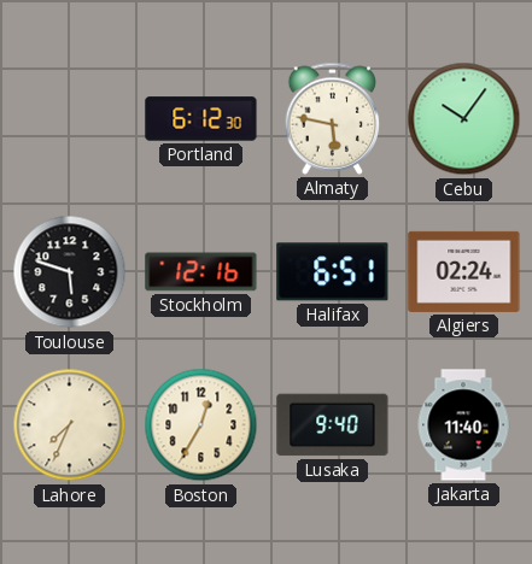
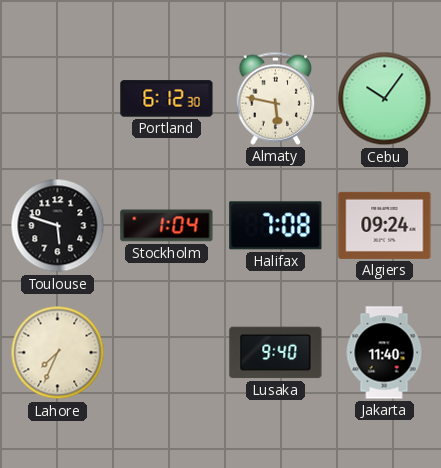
Stockholm: 12:16 -> 1:04 (167, 226)
Halifax: 6:51 -> 7:08 (276, 226)
Algiers: 02:24 -> 09:24 (385, 225)
Boston: 12:35 -> none (201, 425)
